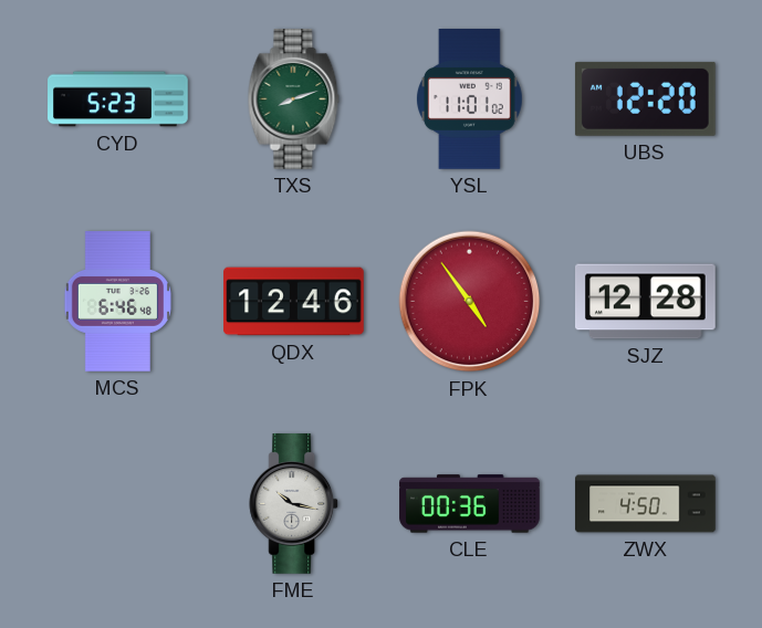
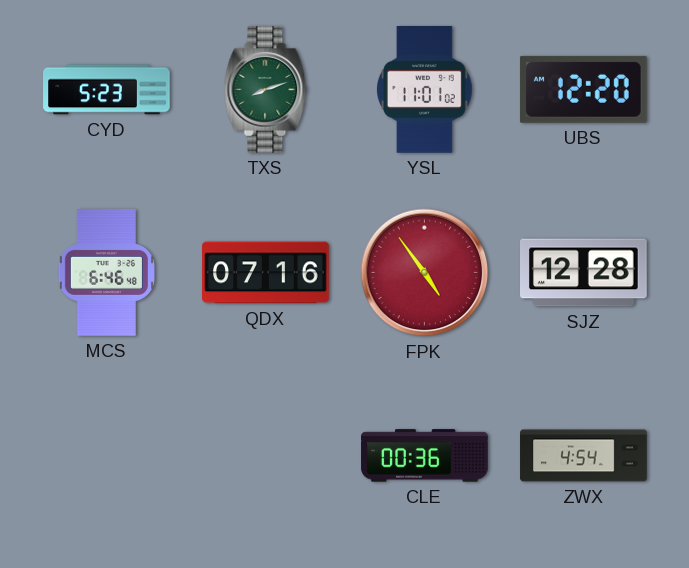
QDX: 12:46 -> 07:16 (266, 273)
FME: 10:17 -> none (294, 504)
ZWX: 4:50 -> 4:54 (584, 456)
